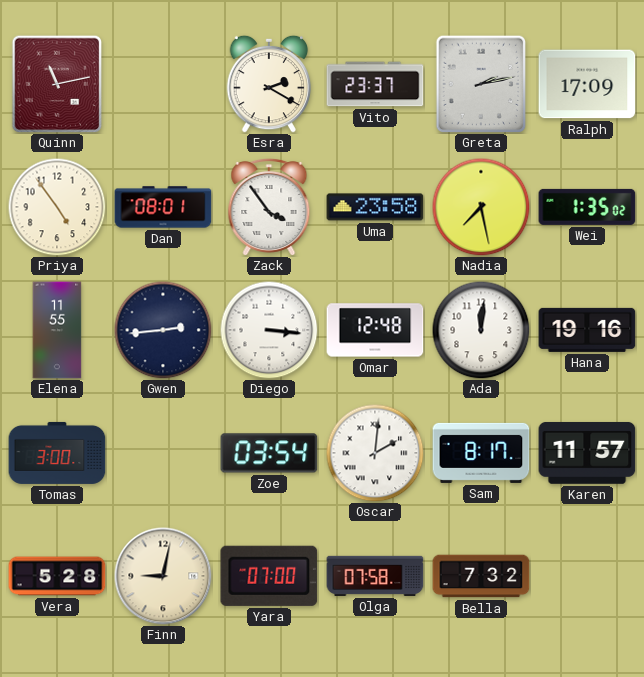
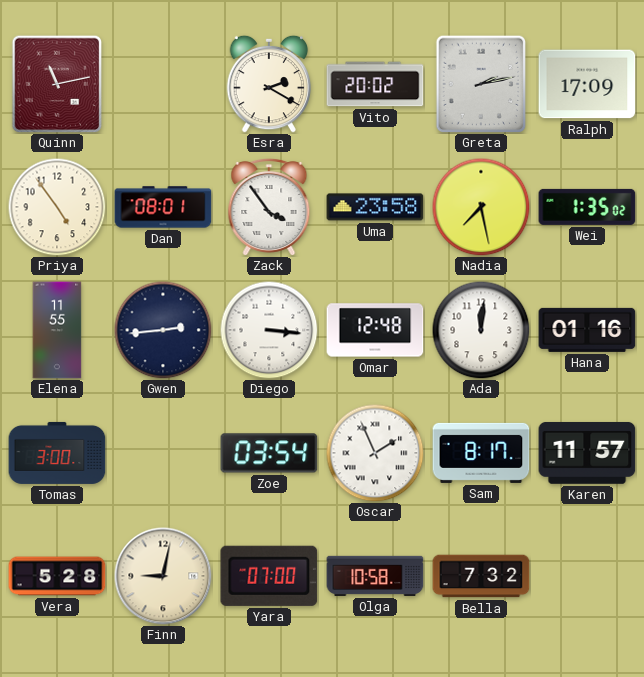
Vito: 23:37 -> 20:02 (375, 84)
Hana: 19:16 -> 01:16 (587, 330)
Oscar: 2:01 -> 1:56 (375, 453)
Olga: 07:58 -> 10:58 (375, 576)
